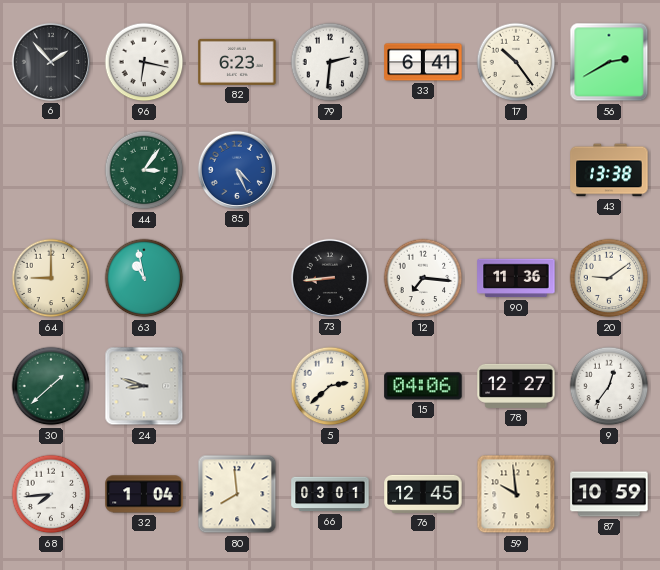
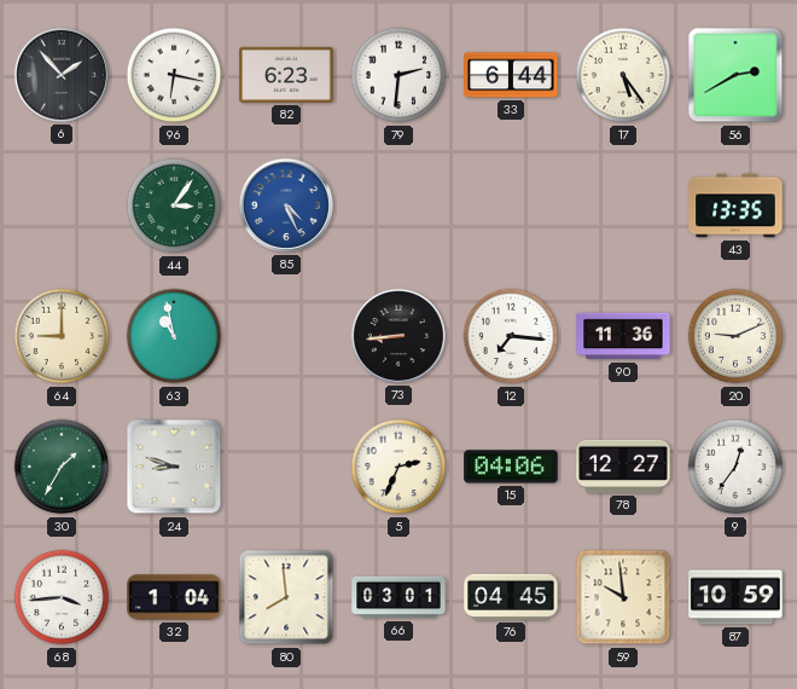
33: 6:41 -> 6:44 (511, 75)
17: 10:24 -> 5:24 (623, 75)
43: 13:38 -> 13:35 (735, 205)
20: 9:09 -> 9:11 (735, 336)
30: 1:38 -> 1:35 (62, 467)
5: 2:38 -> 2:34 (398, 467)
68: 7:44 -> 3:44 (62, 597)
76: 12:45 -> 04:45 (511, 597)
